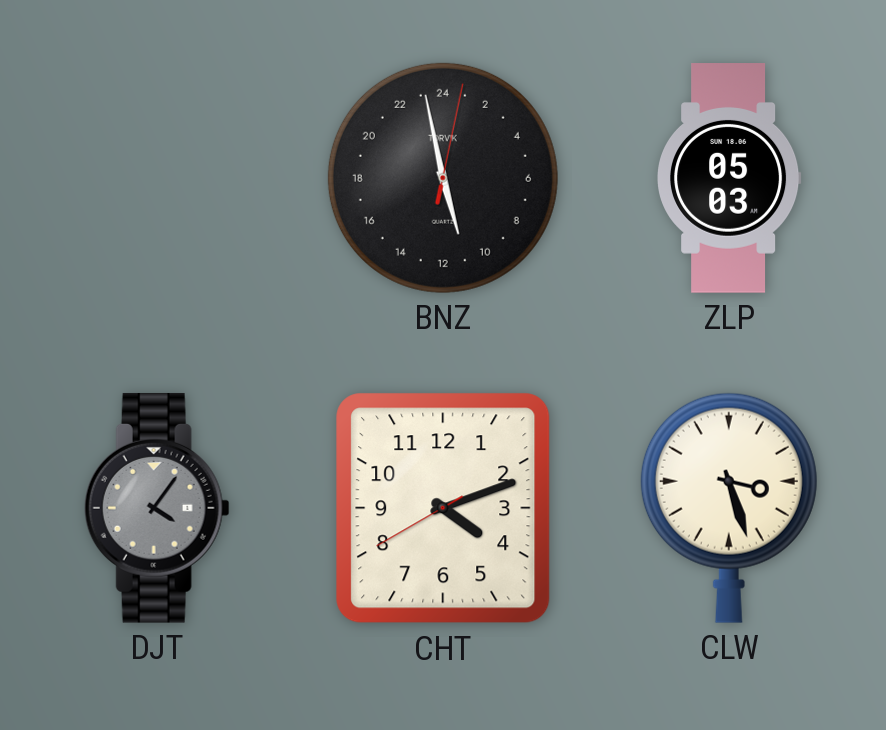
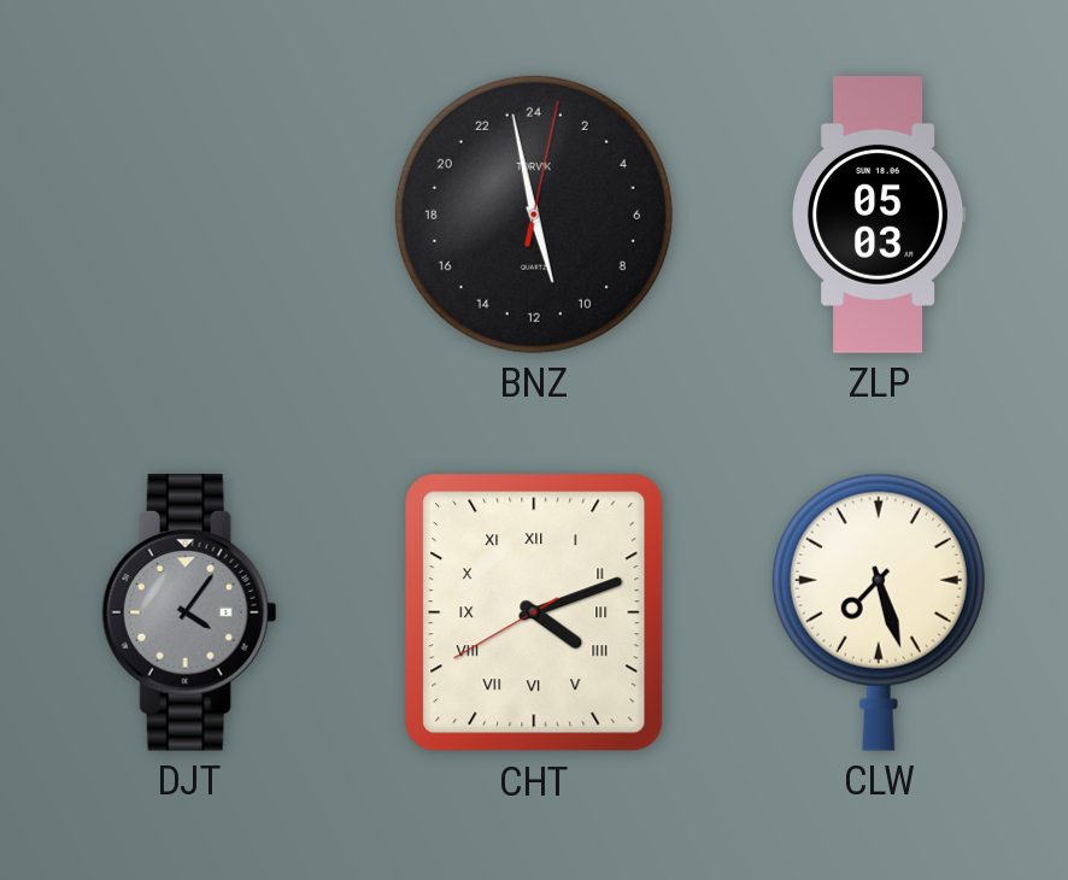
CHT numerals: Arabic -> Roman (534, 612)
CLW: 3:27 -> 7:27 (879, 612)
